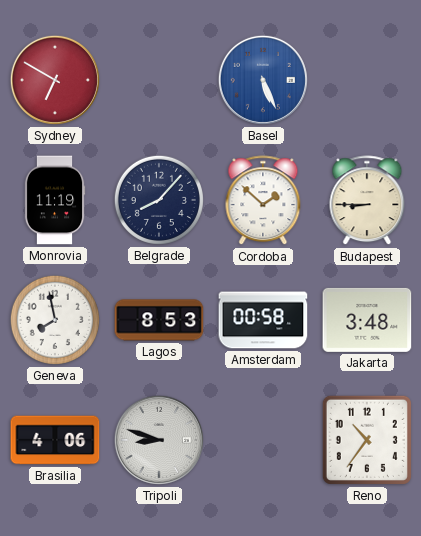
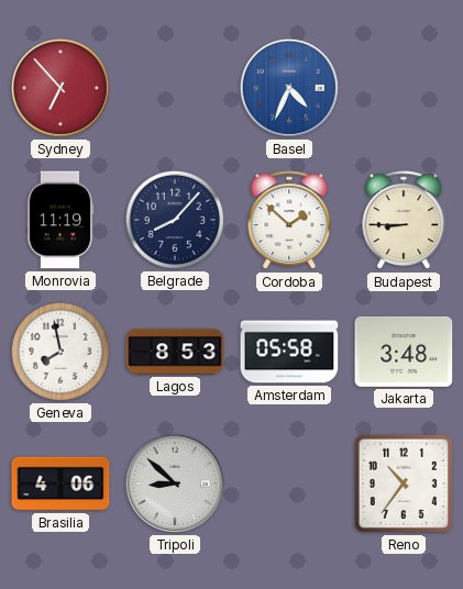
Sydney: 6:50 -> 6:53 (60, 88)
Basel: 5:26 -> 4:34 (289, 88)
Amsterdam: 00:58 -> 05:58 (289, 352)
Tripoli: 8:48 -> 8:52 (175, 484)
